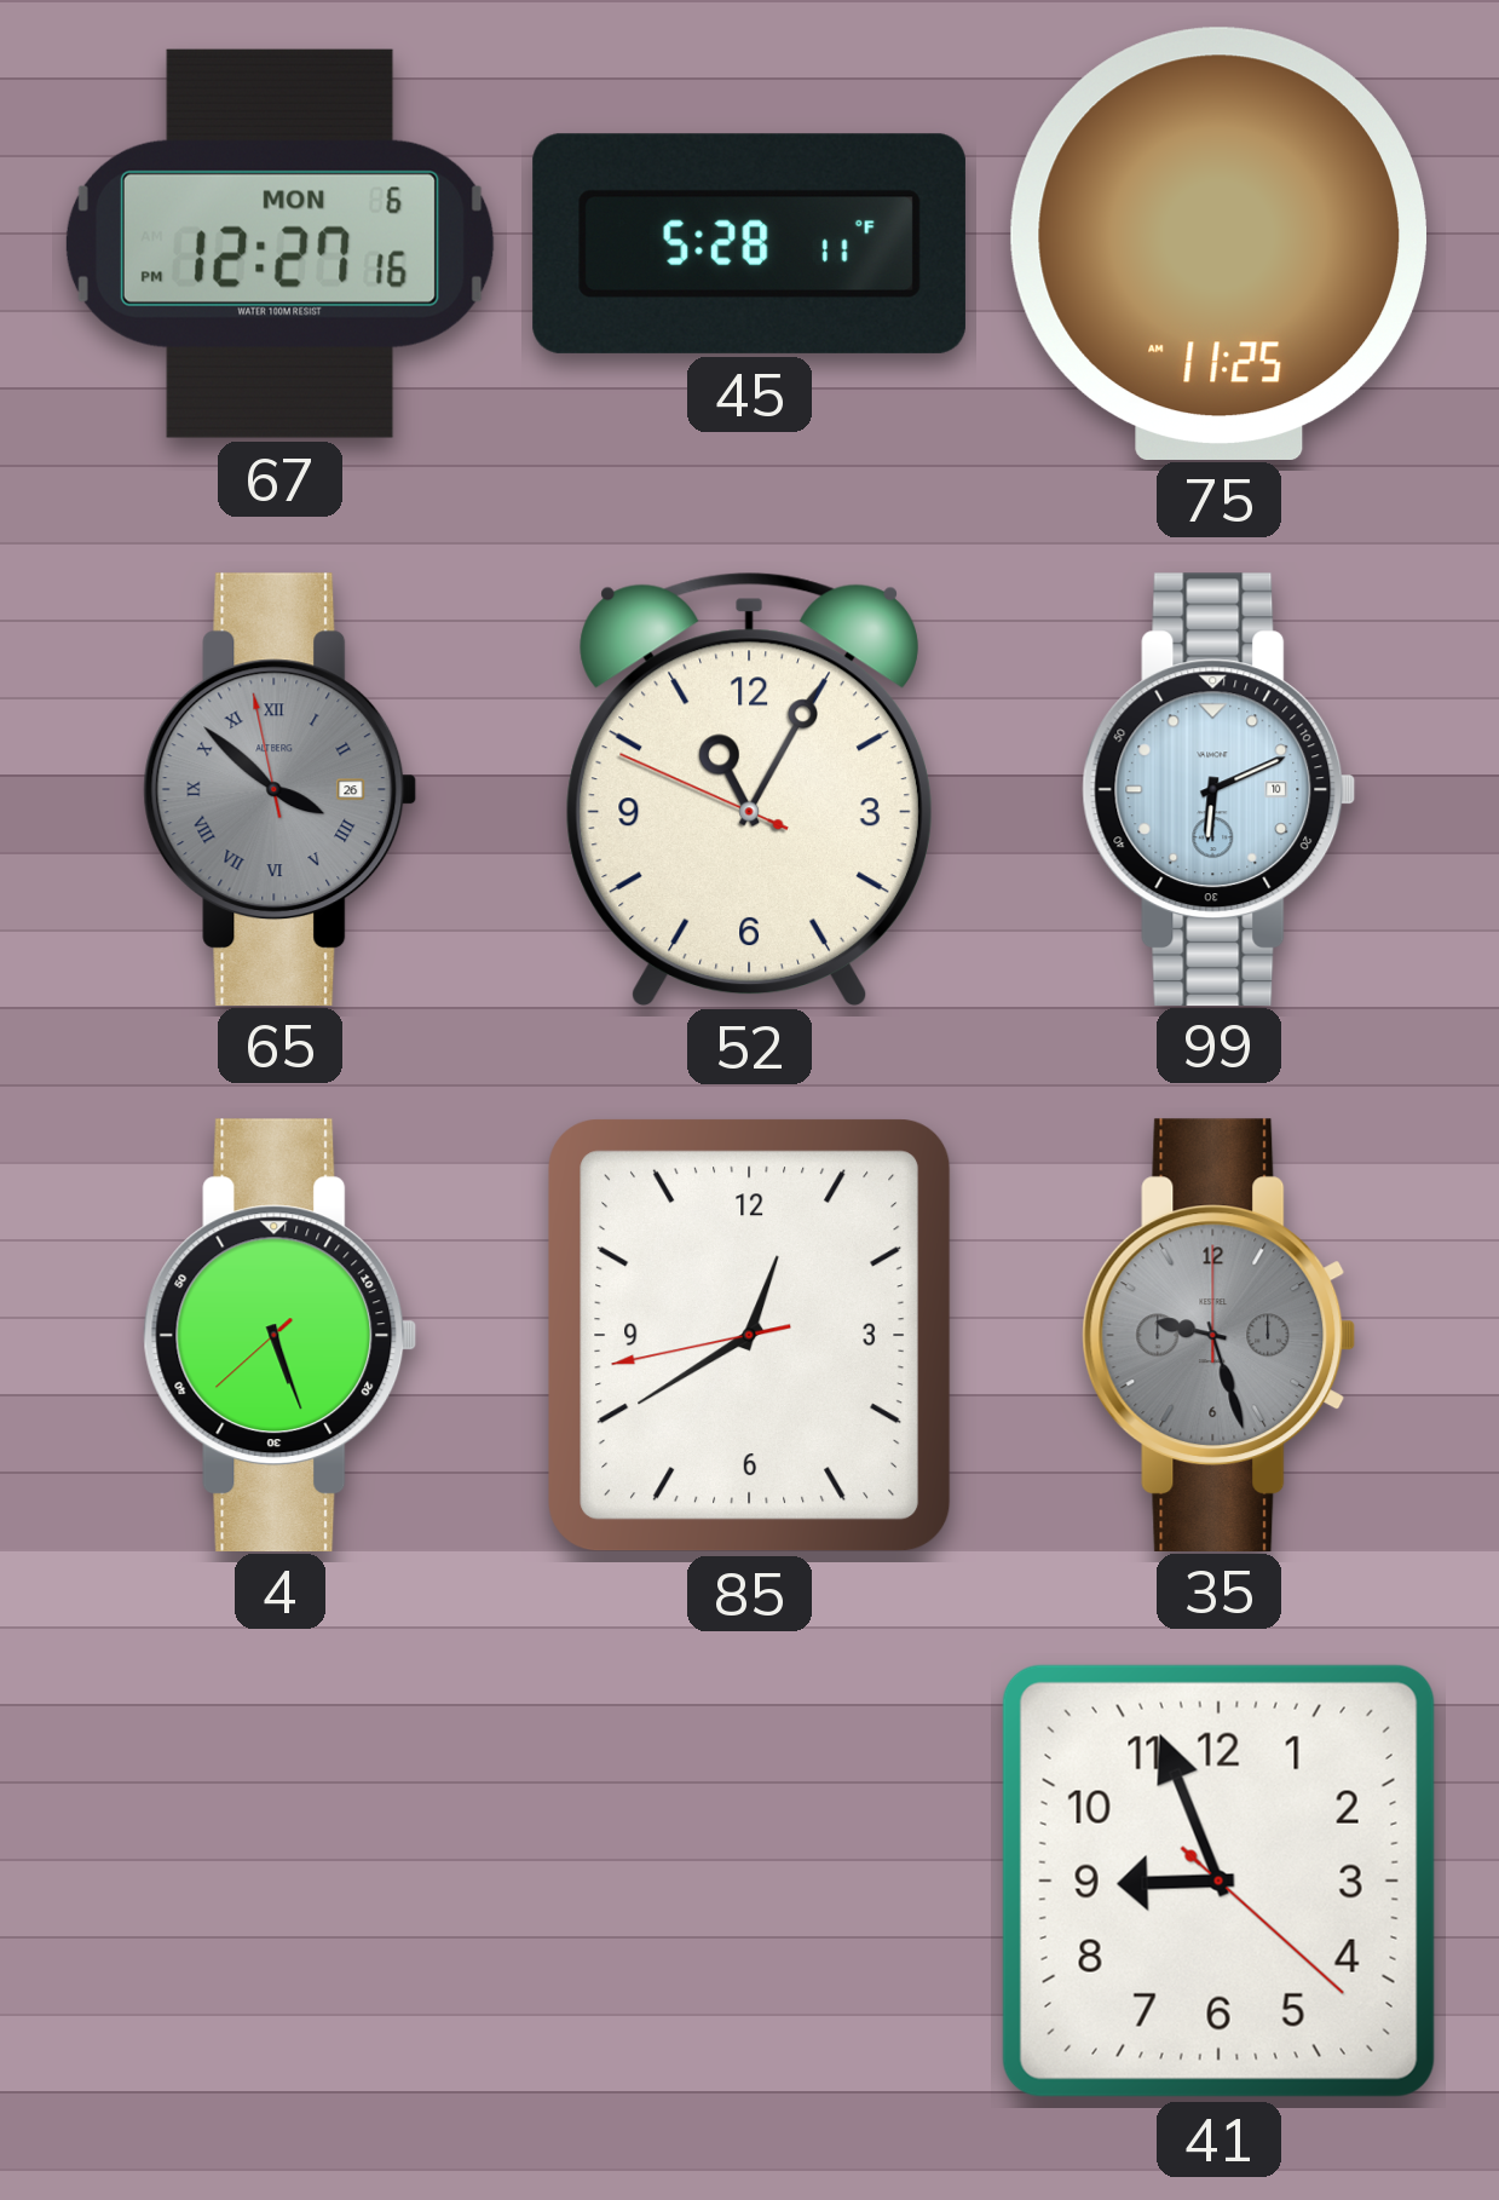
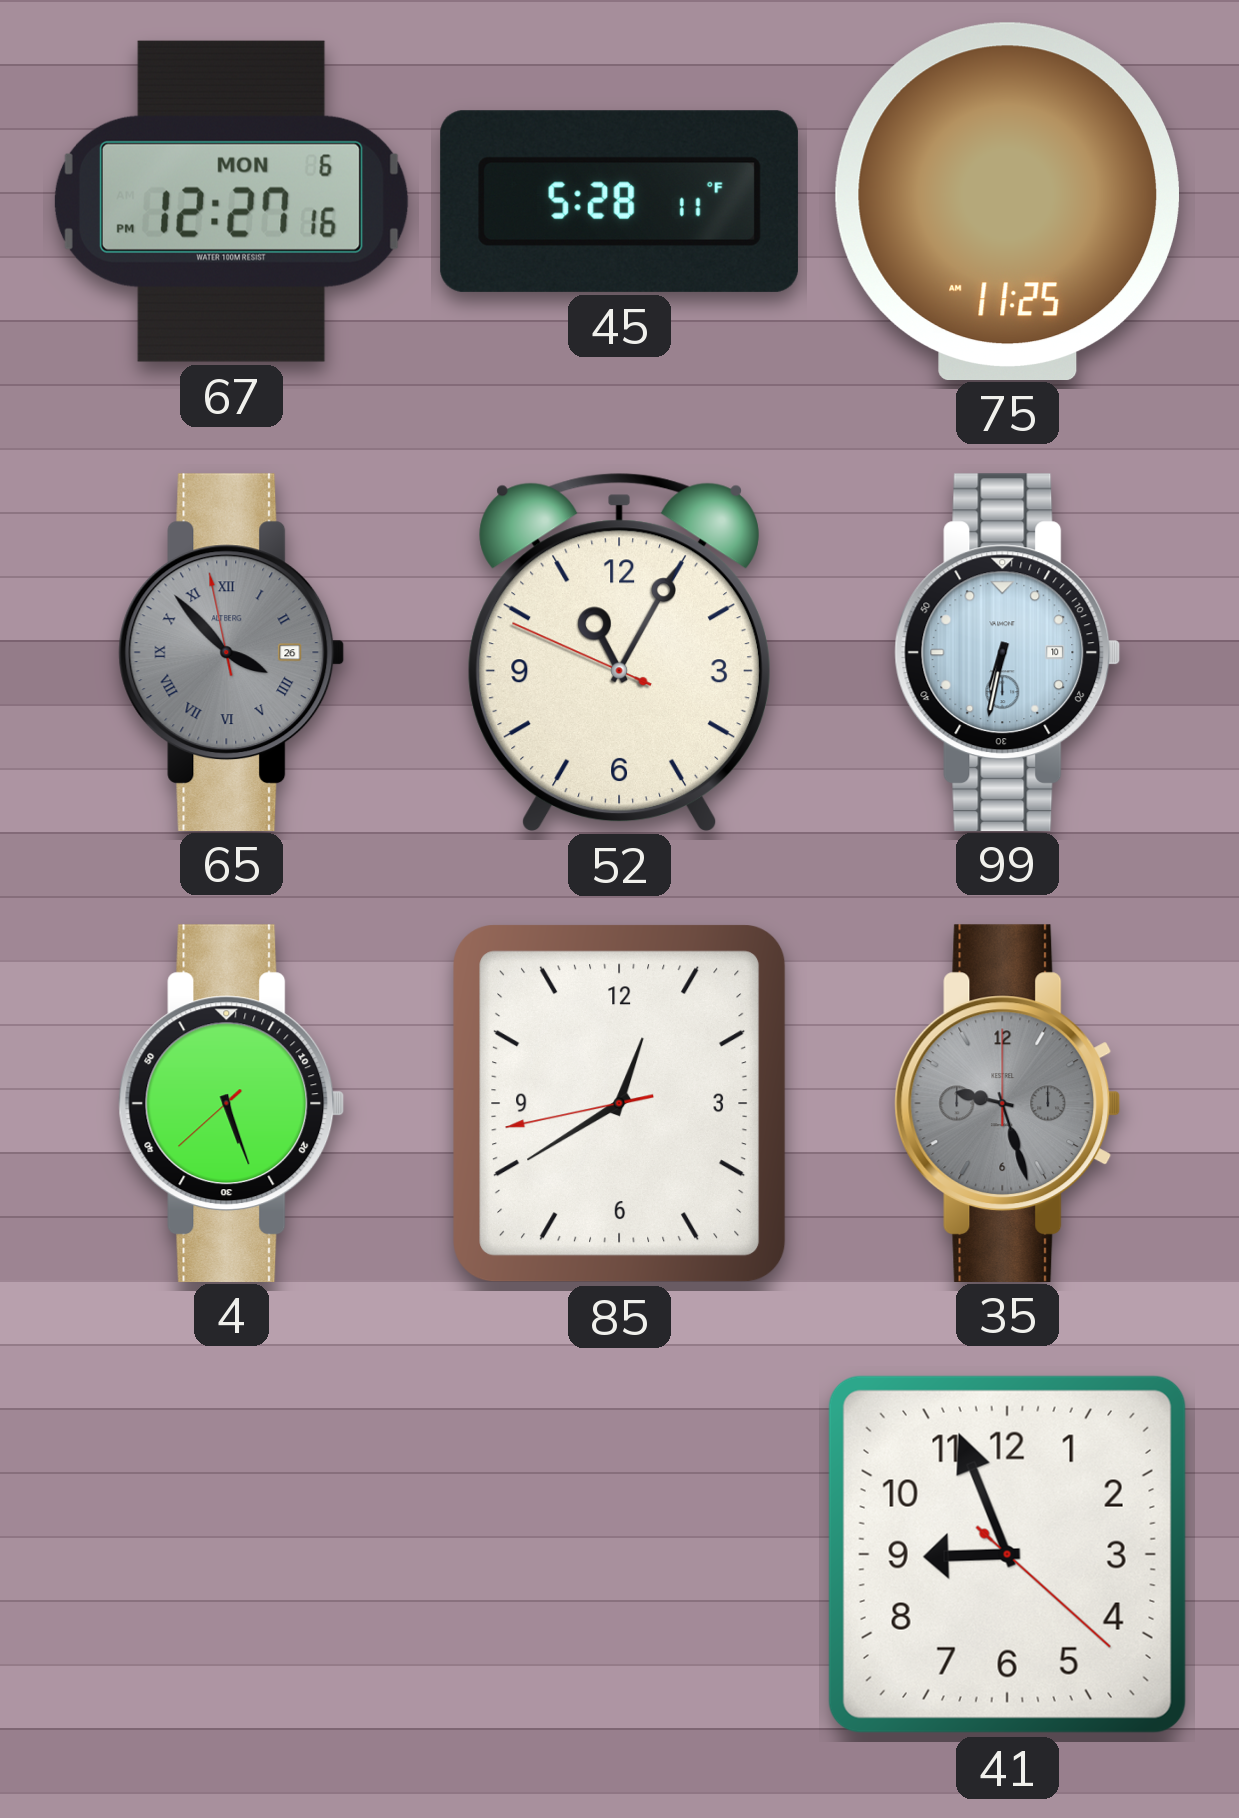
65: 3:51 -> 3:52 (232, 652)
99: 6:11 -> 6:32 (1008, 652)
